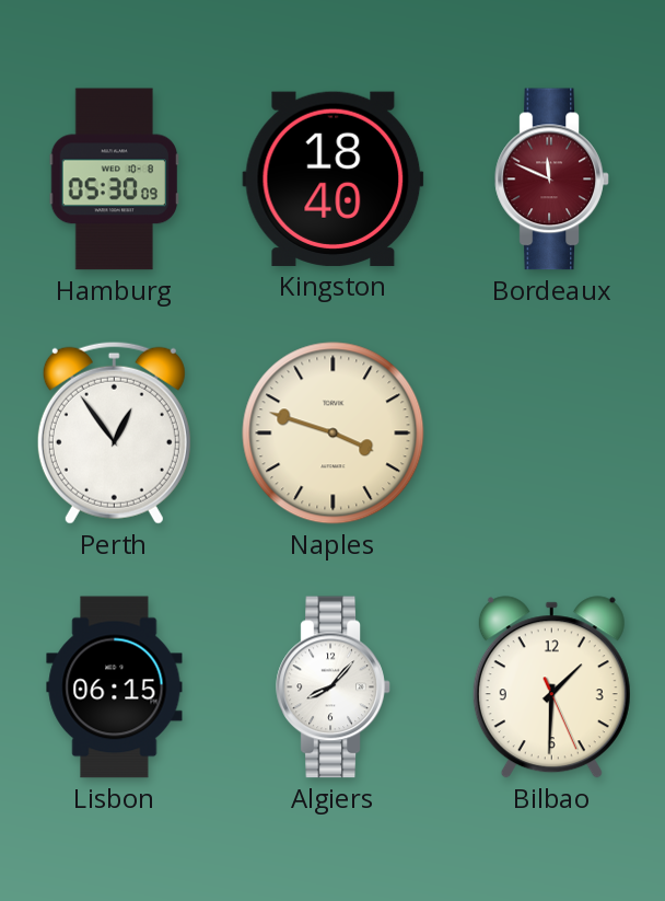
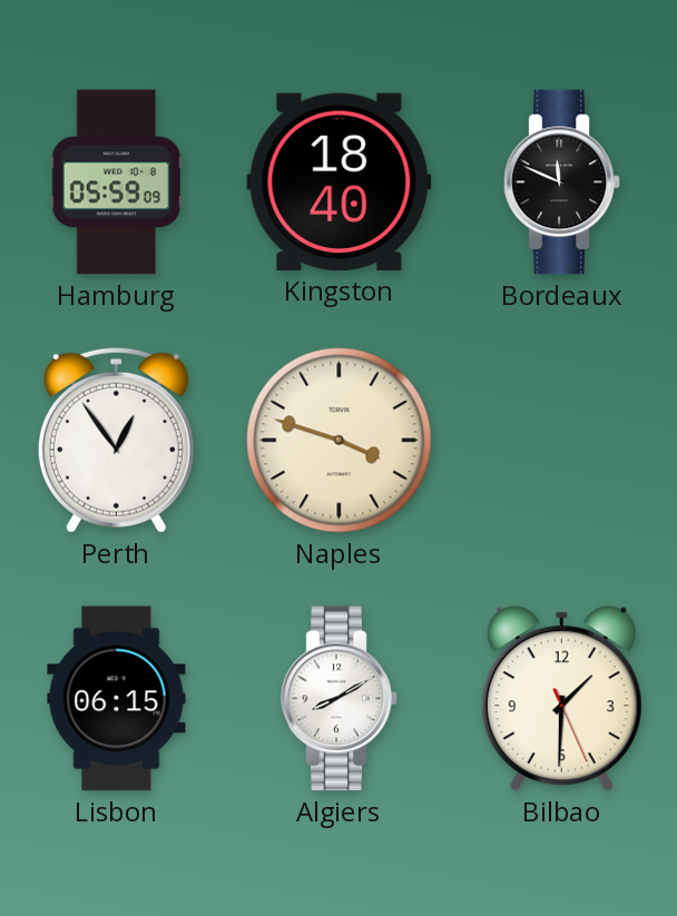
Hamburg: 05:30 -> 05:59 (116, 183)
Bordeaux dial: burgundy -> black (562, 183)
Algiers: 8:07 -> 8:10 (340, 699)
